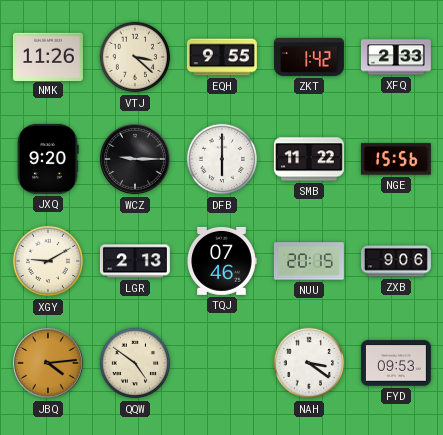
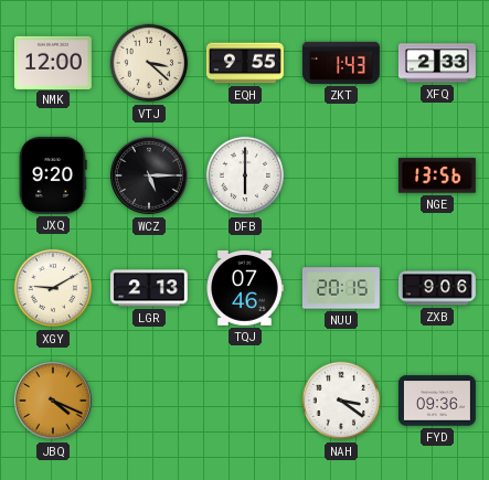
NMK: 11:26 -> 12:00 (53, 62)
ZKT: 1:42 -> 1:43 (341, 63)
WCZ: 9:15 -> 5:15 (150, 177)
SMB: 11:22 -> none (309, 159)
NGE: 15:56 -> 13:56 (437, 175)
JBQ: 4:14 -> 4:19 (54, 402)
QQW: 4:51 -> none (135, 363)
FYD: 09:53 -> 09:36 (437, 401)
